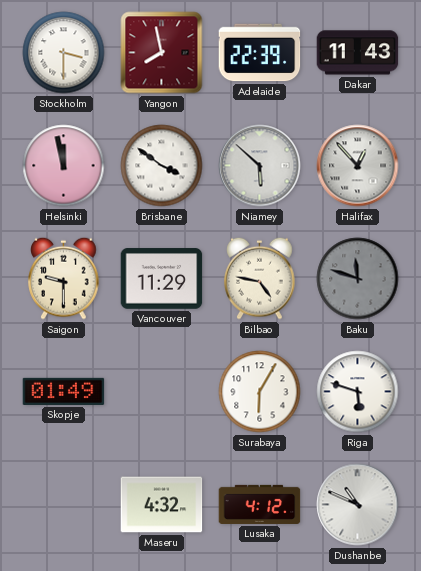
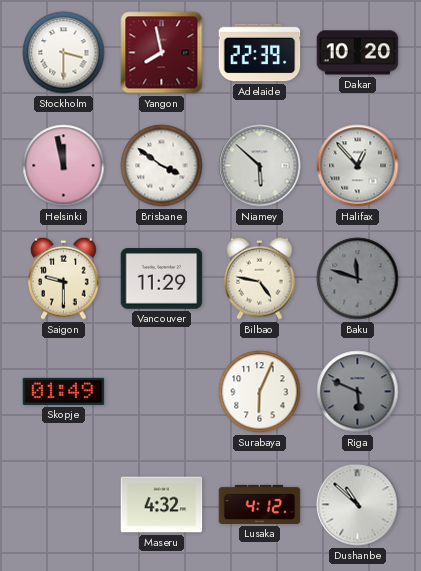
Dakar: 11:43 -> 10:20 (358, 53)
Surabaya: 6:05 -> 6:04 (260, 392)
Riga: 5:48 -> 5:49 (358, 392)
Riga dial: white -> grey (358, 392)
Dushanbe: 10:49 -> 10:52 (358, 505)
